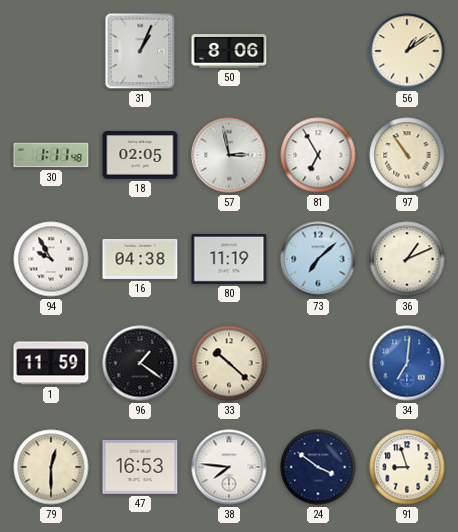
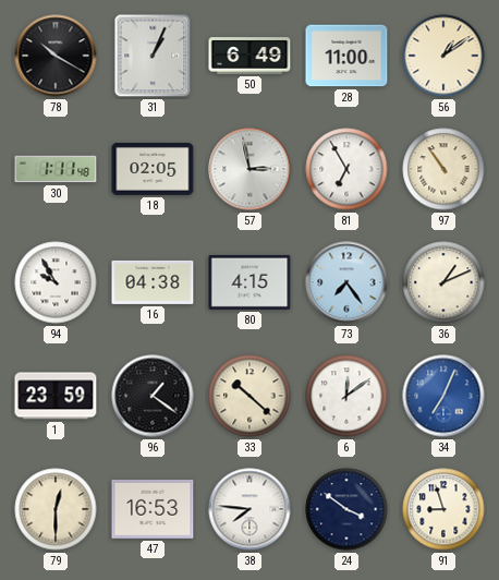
78: none -> 10:20 (56, 56)
50: 8:06 -> 6:49 (249, 56)
28: none -> 11:00 (346, 56)
80: 11:19 -> 4:15 (249, 282)
73: 7:08 -> 7:24 (346, 282)
1: 11:59 -> 23:59 (56, 396)
6: none -> 12:09 (346, 396)
34: 7:01 -> 7:04 (443, 396)
